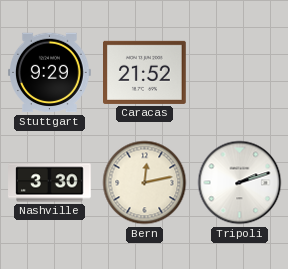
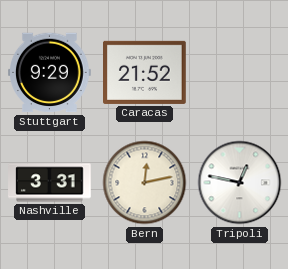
Nashville: 3:30 -> 3:31 (50, 183)
Tripoli: 2:12 -> 12:47 (240, 183)
